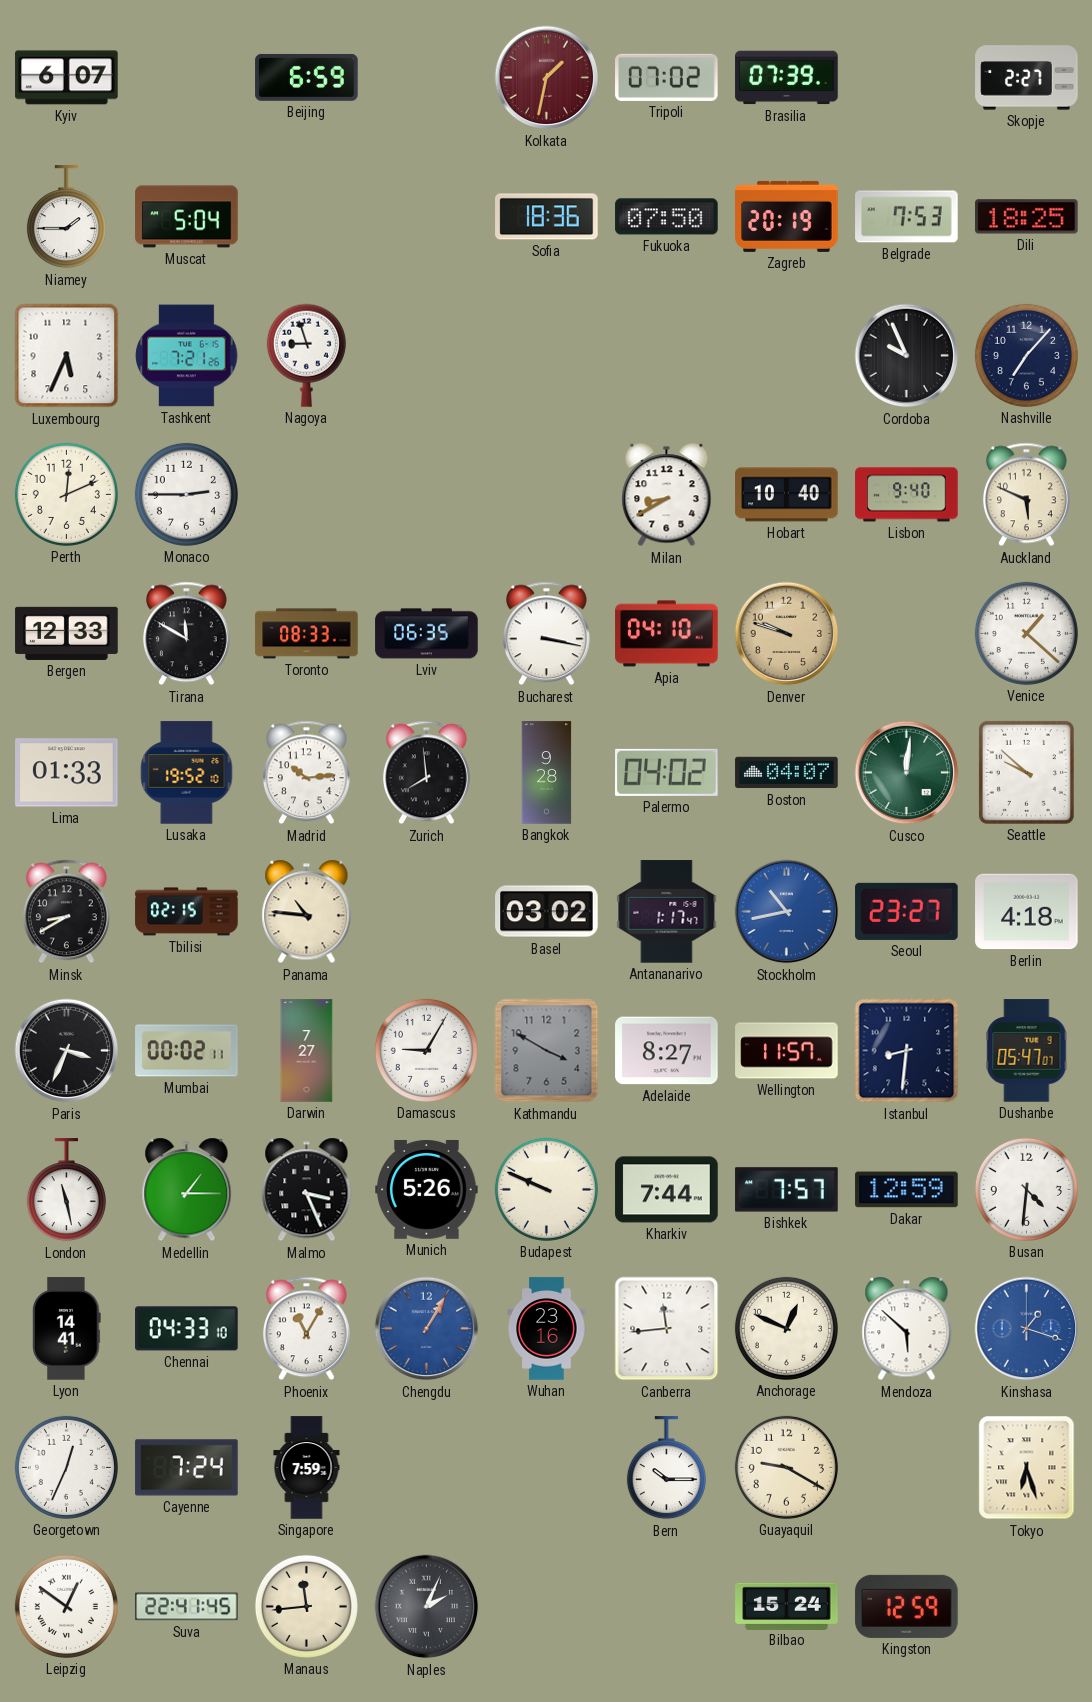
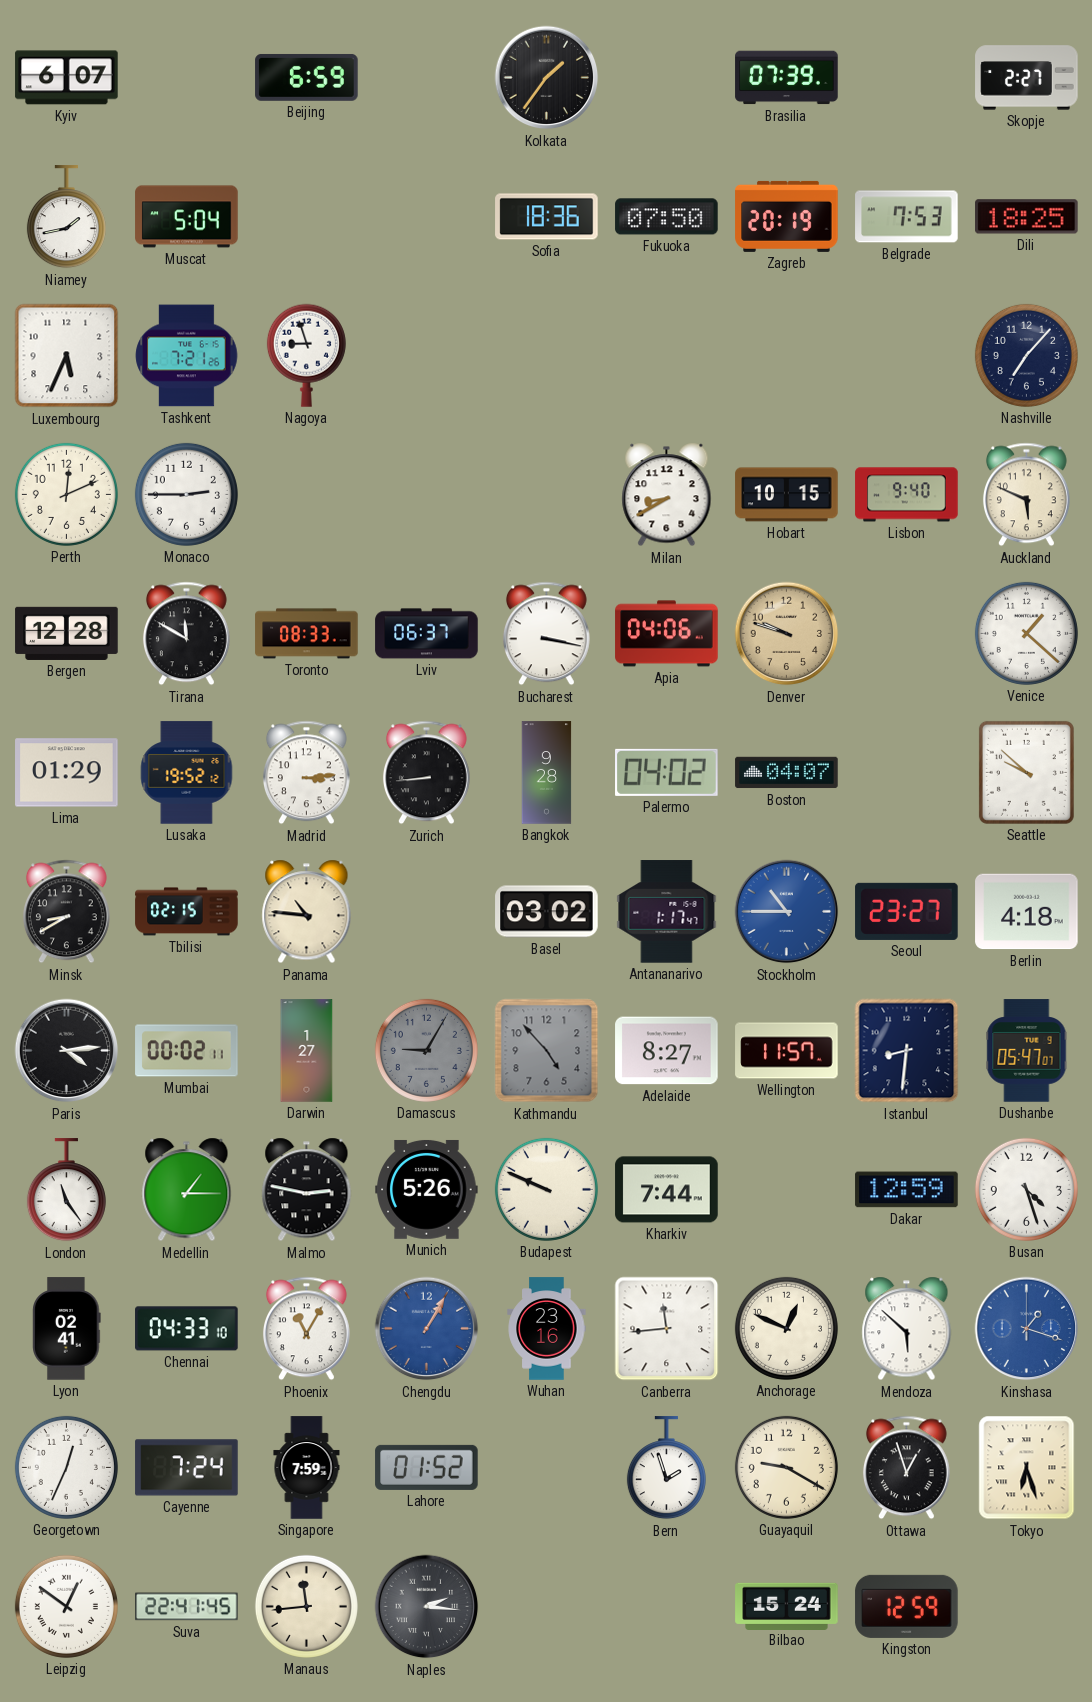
Kolkata: 1:32 -> 1:36 (547, 78)
Kolkata dial: burgundy -> black (547, 78)
Tripoli: 07:02 -> none (667, 77)
Niamey: 1:45 -> 1:43 (66, 217)
Cordoba: 9:56 -> none (907, 356)
Hobart: 10:40 -> 10:15 (787, 495)
Bergen: 12:33 -> 12:28 (67, 633)
Lviv: 06:35 -> 06:37 (427, 634)
Apia: 04:10 -> 04:06 (667, 634)
Lima: 01:33 -> 01:29 (67, 773)
Lusaka: 19:52:10 -> 19:52:12 (187, 773)
Madrid: 10:14 -> 3:14 (306, 773)
Zurich: 7:59 -> 8:44 (426, 773)
Cusco: 12:01 -> none (907, 773)
Stockholm: 10:43 -> 10:45 (787, 912)
Paris: 3:34 -> 4:14 (67, 1051)
Darwin: 7:27 -> 1:27 (307, 1051)
Damascus dial: white -> grey (426, 1050)
Kathmandu: 3:50 -> 4:53 (547, 1051)
London: 11:28 -> 11:24 (66, 1190)
Malmo: 3:26 -> 2:47 (307, 1190)
Bishkek: 7:57 -> none (787, 1190)
Busan: 4:31 -> 4:27 (1026, 1189)
Lyon: 14:41 -> 02:41 (67, 1329)
Lahore: none -> 01:52 (427, 1467)
Bern: 10:15 -> 1:57 (666, 1468)
Ottawa: none -> 12:57 (906, 1468)
Naples: 2:04 -> 2:16 (427, 1607)
